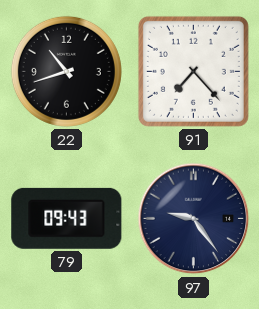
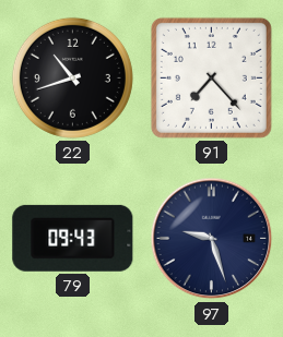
97: 9:24 -> 9:27 (212, 239)
